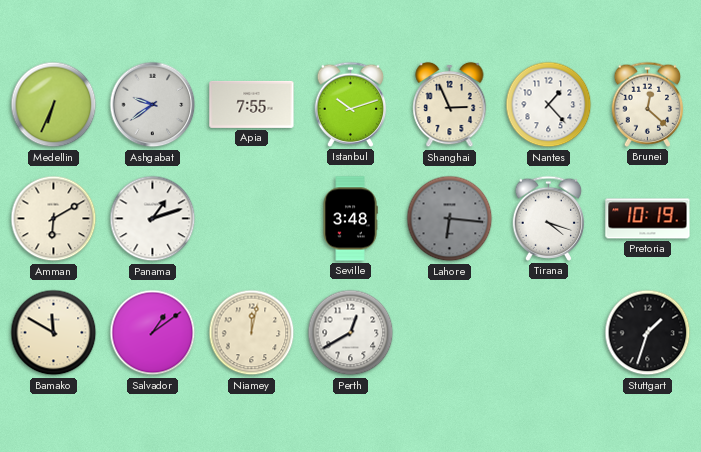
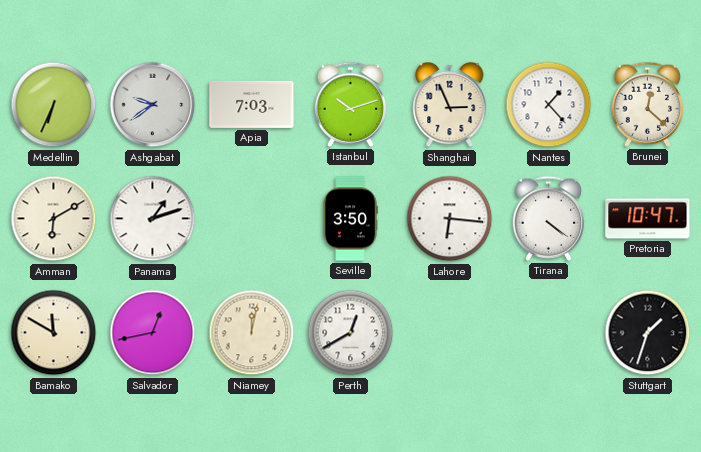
Apia: 7:55 -> 7:03 (252, 104)
Seville: 3:48 -> 3:50 (350, 219)
Lahore dial: grey -> white (450, 219)
Tirana: 4:18 -> 4:21 (549, 218)
Pretoria: 10:19 -> 10:47 (648, 219)
Salvador: 1:09 -> 12:43 (153, 333)
